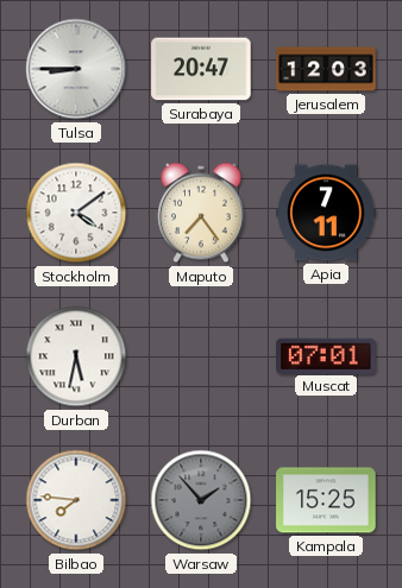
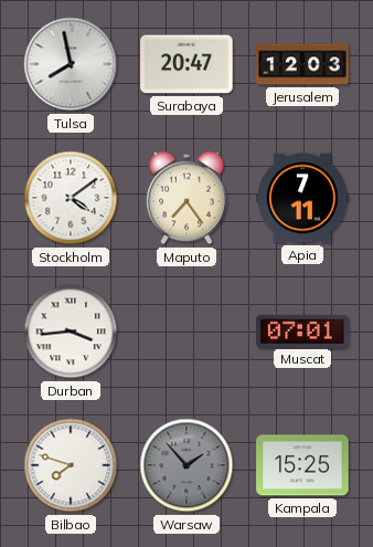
Tulsa: 8:45 -> 7:58 (71, 64)
Durban: 5:32 -> 3:44 (71, 332)
Bilbao: 7:46 -> 7:48 (71, 465)
